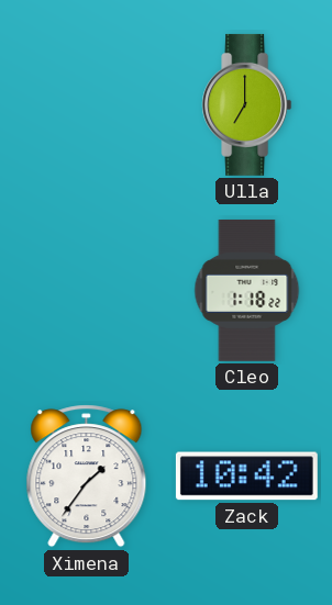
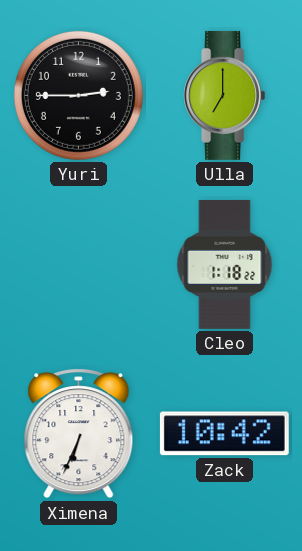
Yuri: none -> 2:45 (78, 95)
Ximena: 1:36 -> 6:34 (79, 434)
